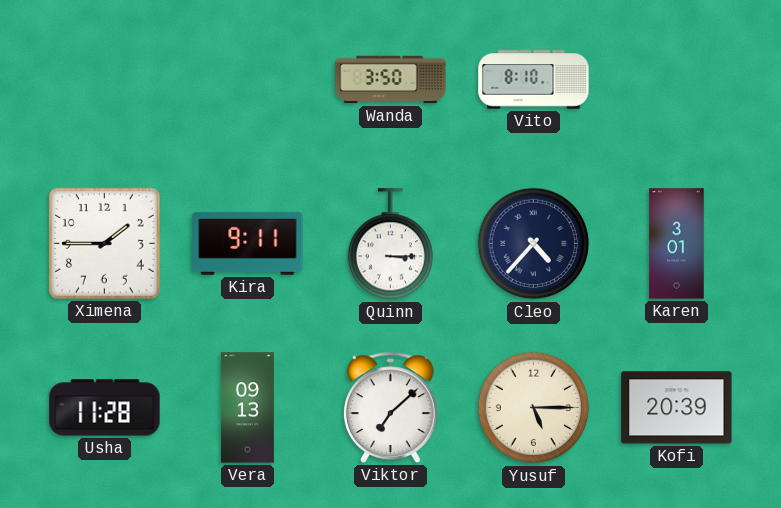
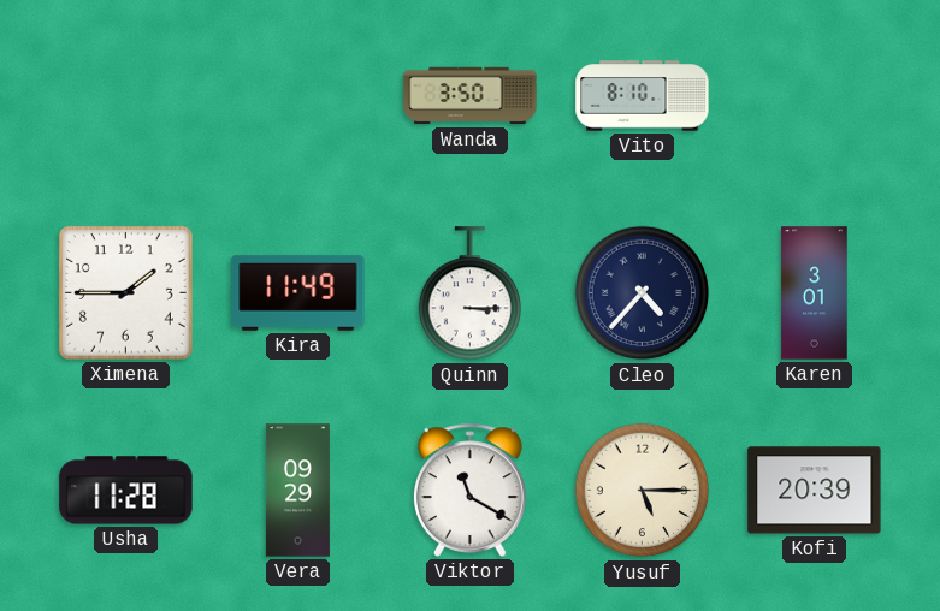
Kira: 9:11 -> 11:49 (298, 292)
Vera: 09:13 -> 09:29 (297, 491)
Viktor: 7:08 -> 11:20 (471, 490)
